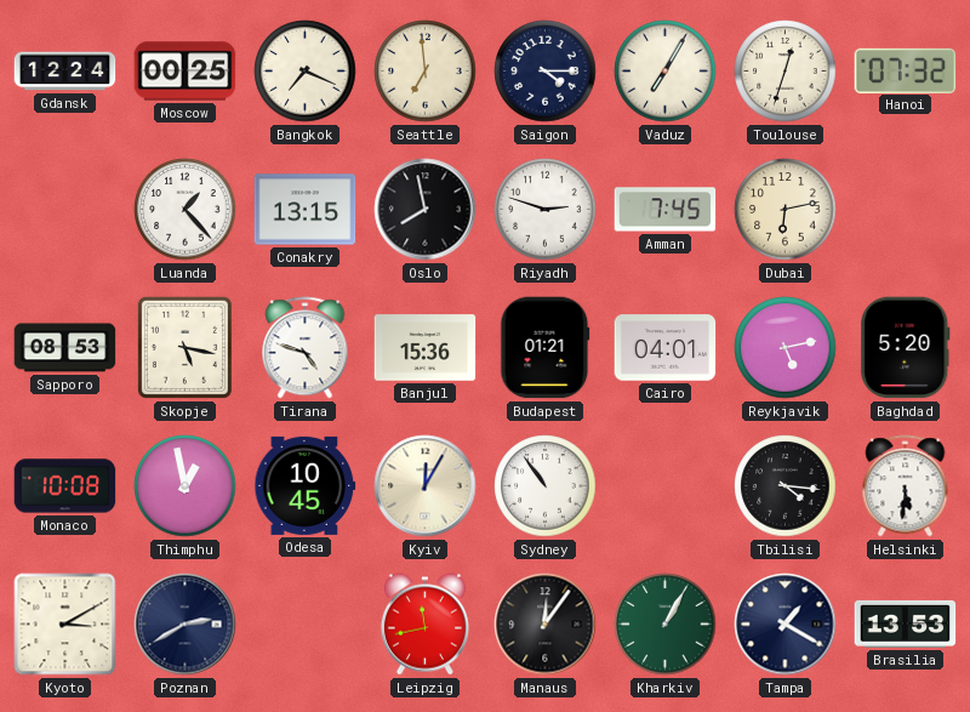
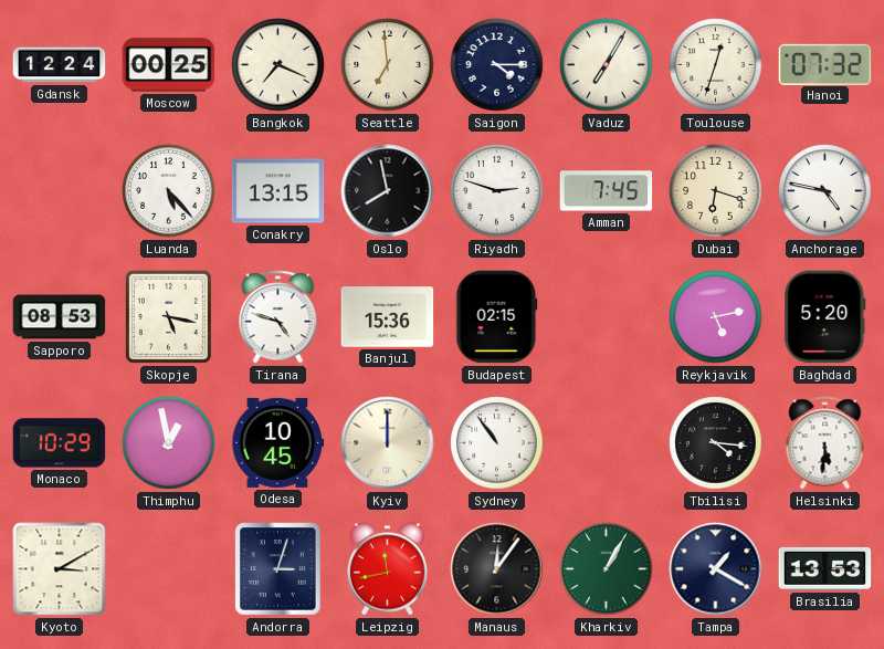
Luanda: 1:23 -> 5:23 (169, 191)
Dubai: 6:13 -> 6:18 (716, 191)
Anchorage: none -> 4:47 (825, 191)
Budapest: 01:21 -> 02:15 (497, 317)
Cairo: 04:01 -> none (666, 348)
Monaco: 10:08 -> 10:29 (60, 443)
Kyiv: 12:05 -> 12:00 (388, 443)
Poznan: 2:40 -> none (186, 625)
Andorra: none -> 3:03 (278, 569)
